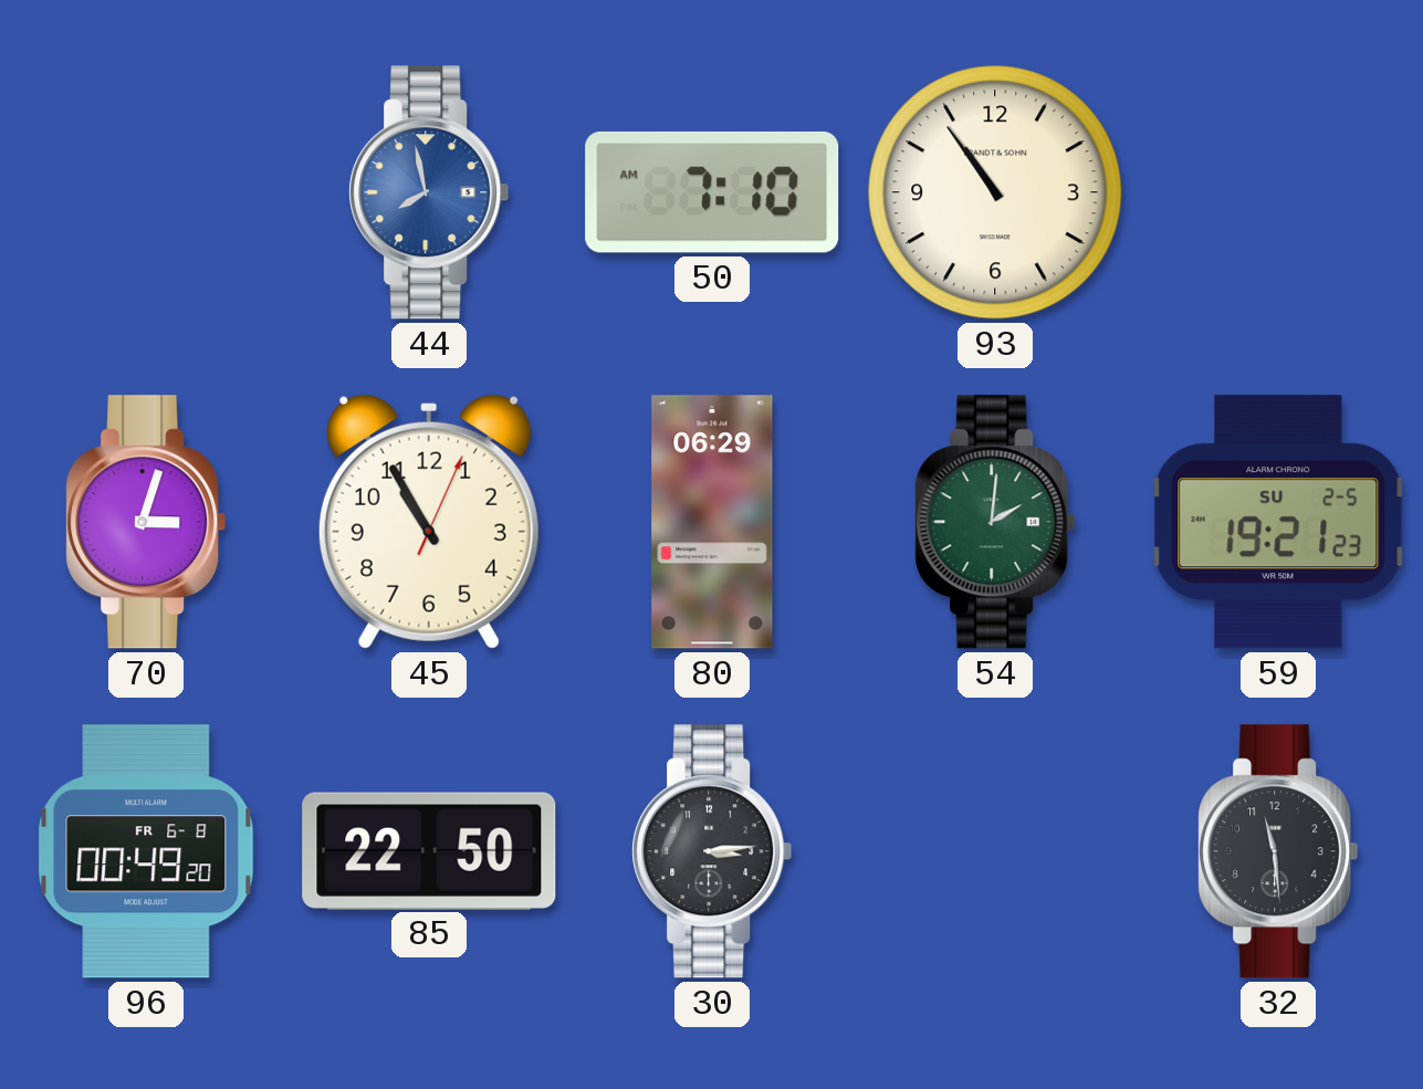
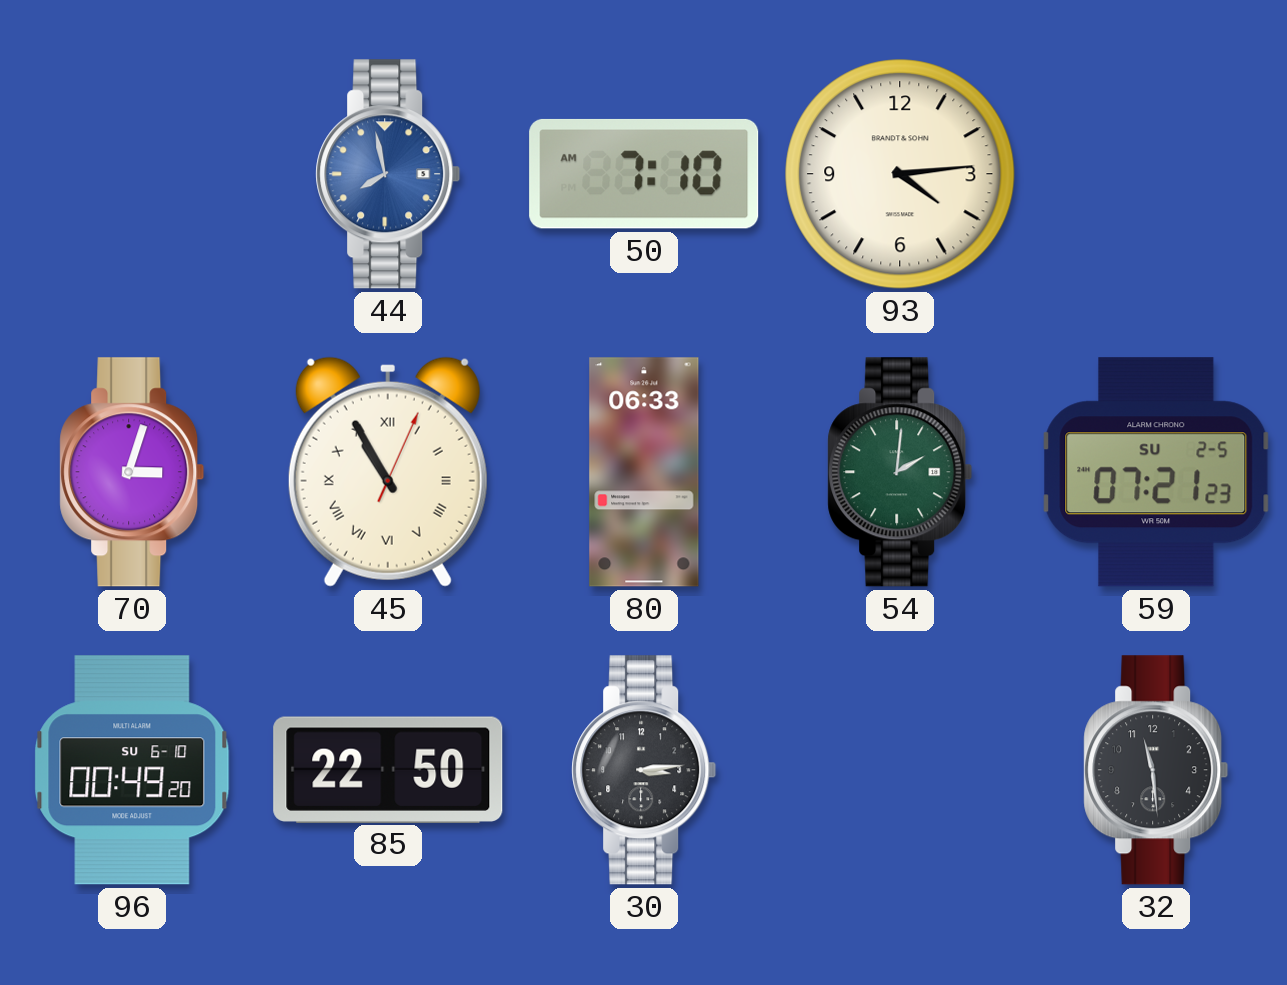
93: 10:54 -> 4:14 (900, 174)
45 numerals: Arabic -> Roman (388, 472)
80: 06:29 -> 06:33 (644, 472)
59: 19:21 -> 07:21 (1156, 472)
96 date: FR 6-8 -> SU 6-10 (132, 770)
